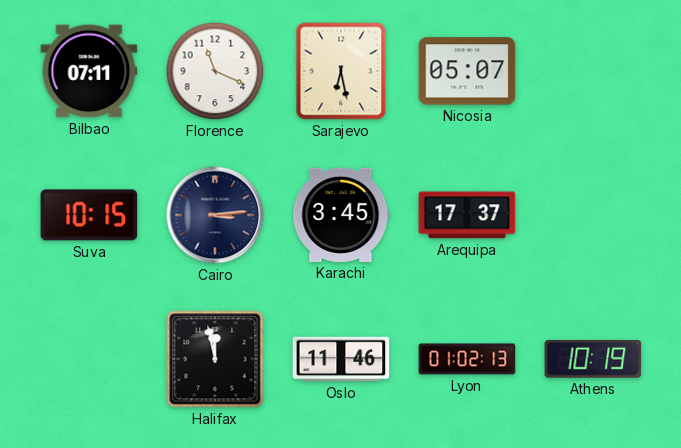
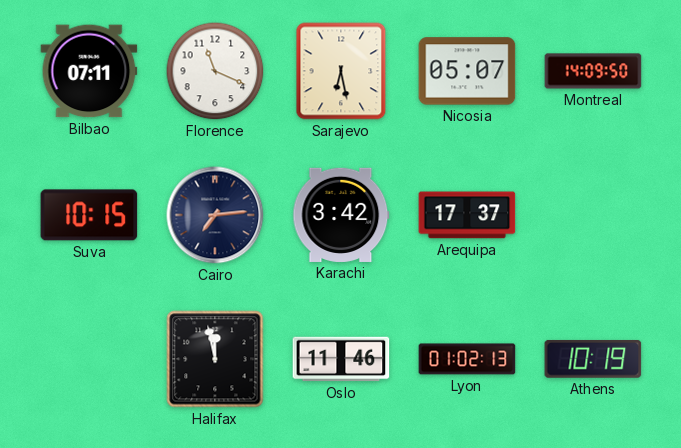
Montreal: none -> 14:09 (593, 71)
Cairo: 3:14 -> 7:14 (215, 215)
Karachi: 3:45 -> 3:42 (341, 215)
